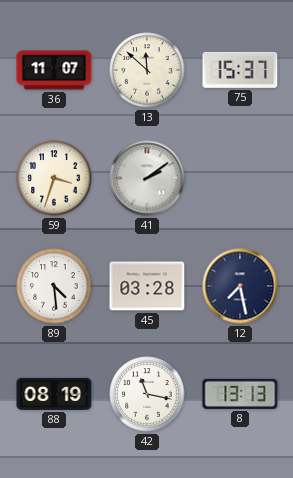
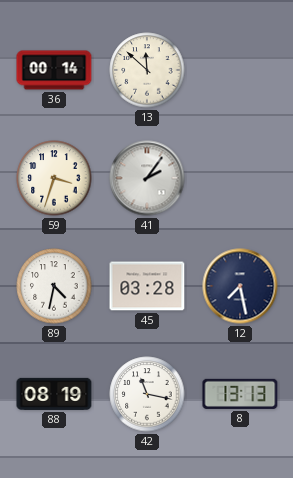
36: 11:07 -> 00:14 (54, 70)
75: 15:37 -> none (240, 70)
41: 2:09 -> 2:06 (147, 178)
89: 4:29 -> 4:32 (54, 286)
